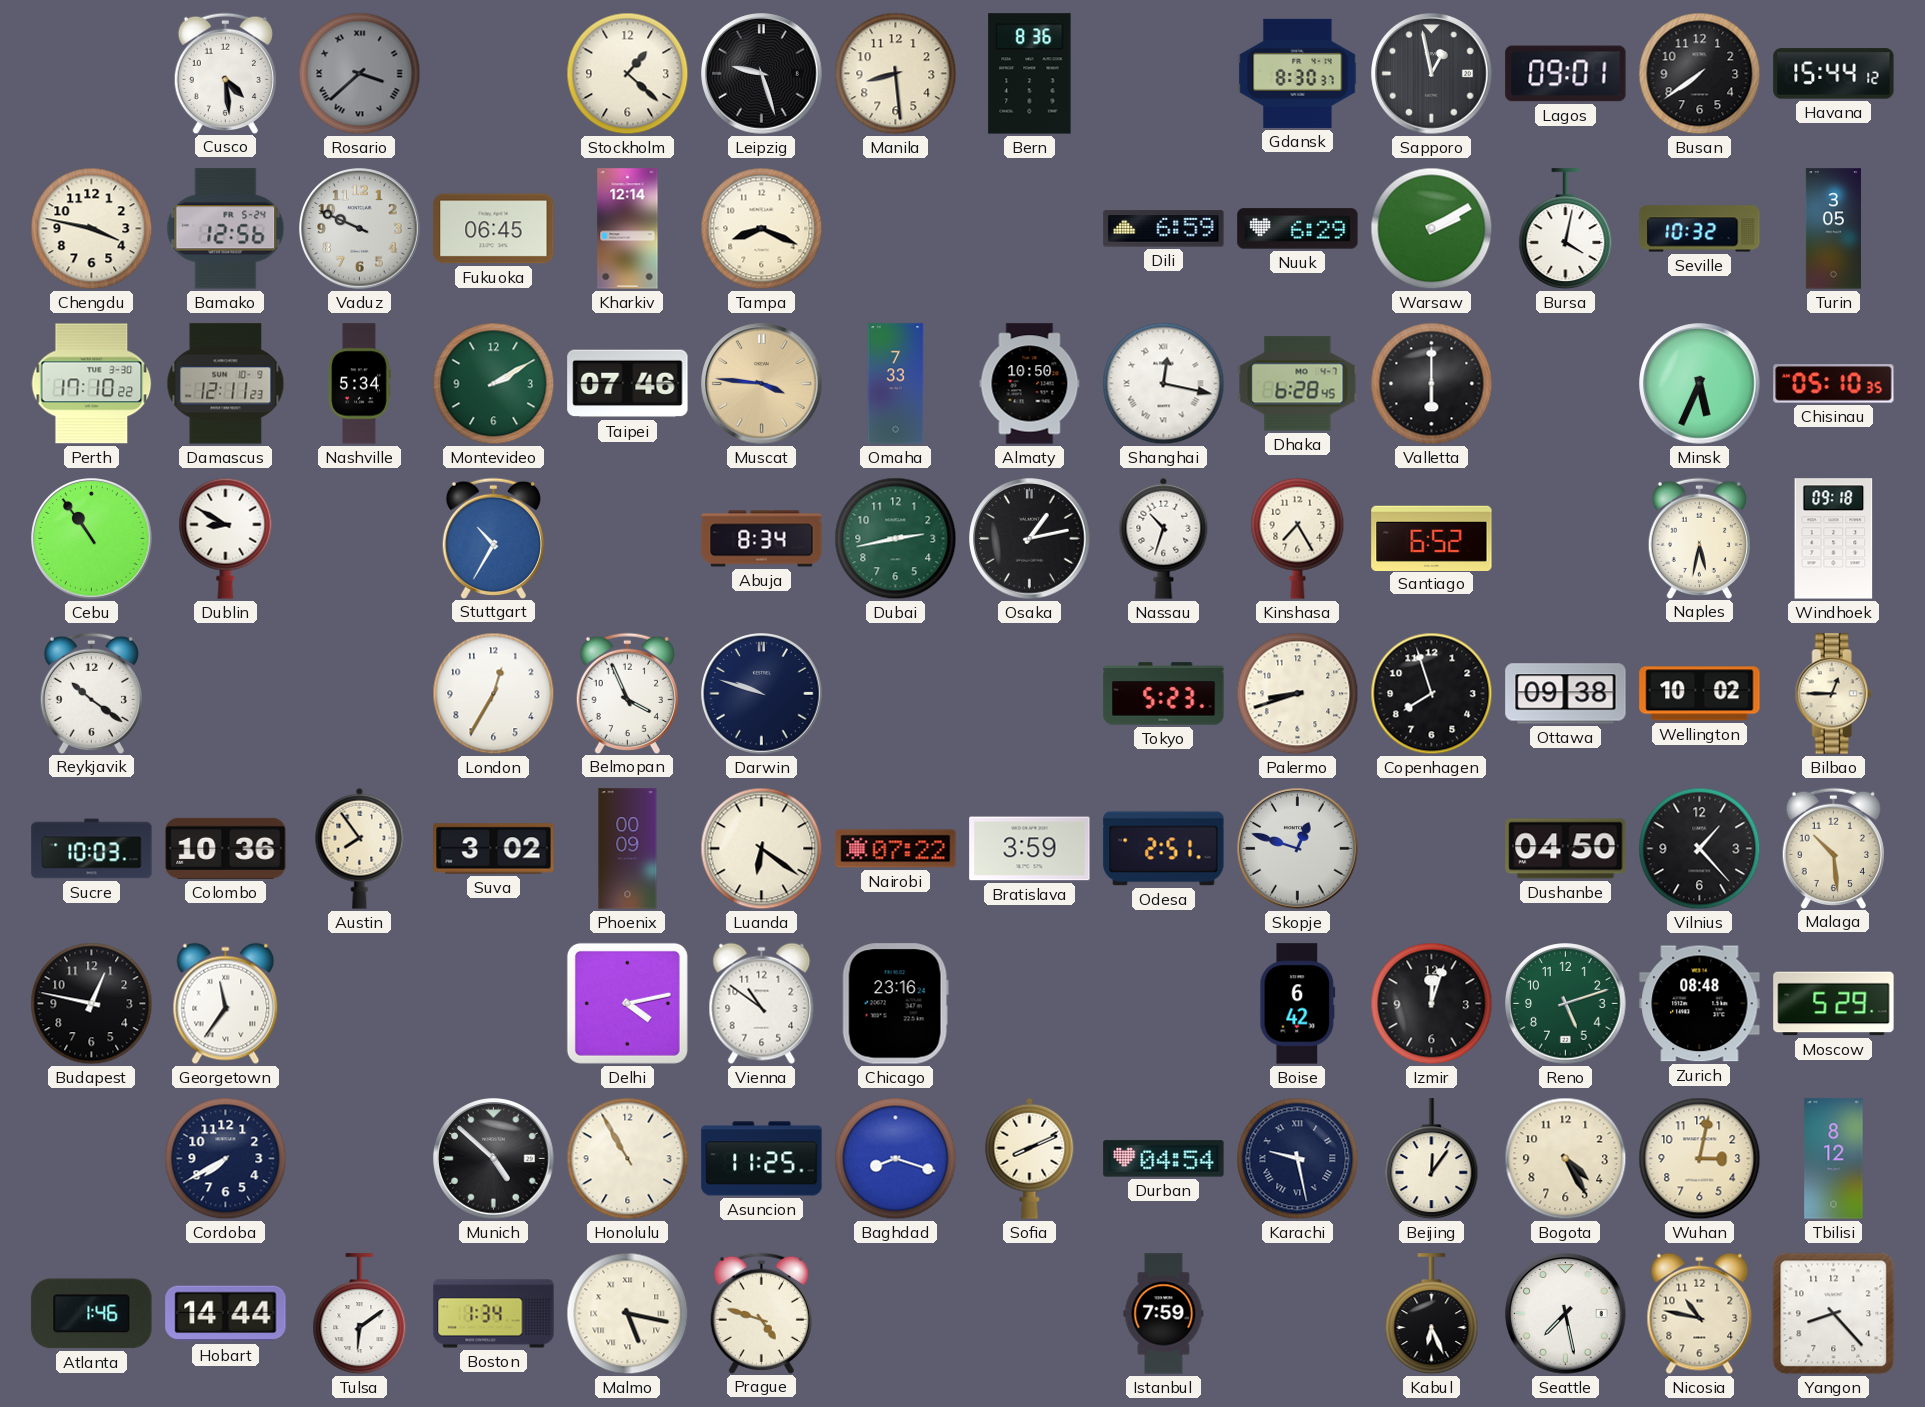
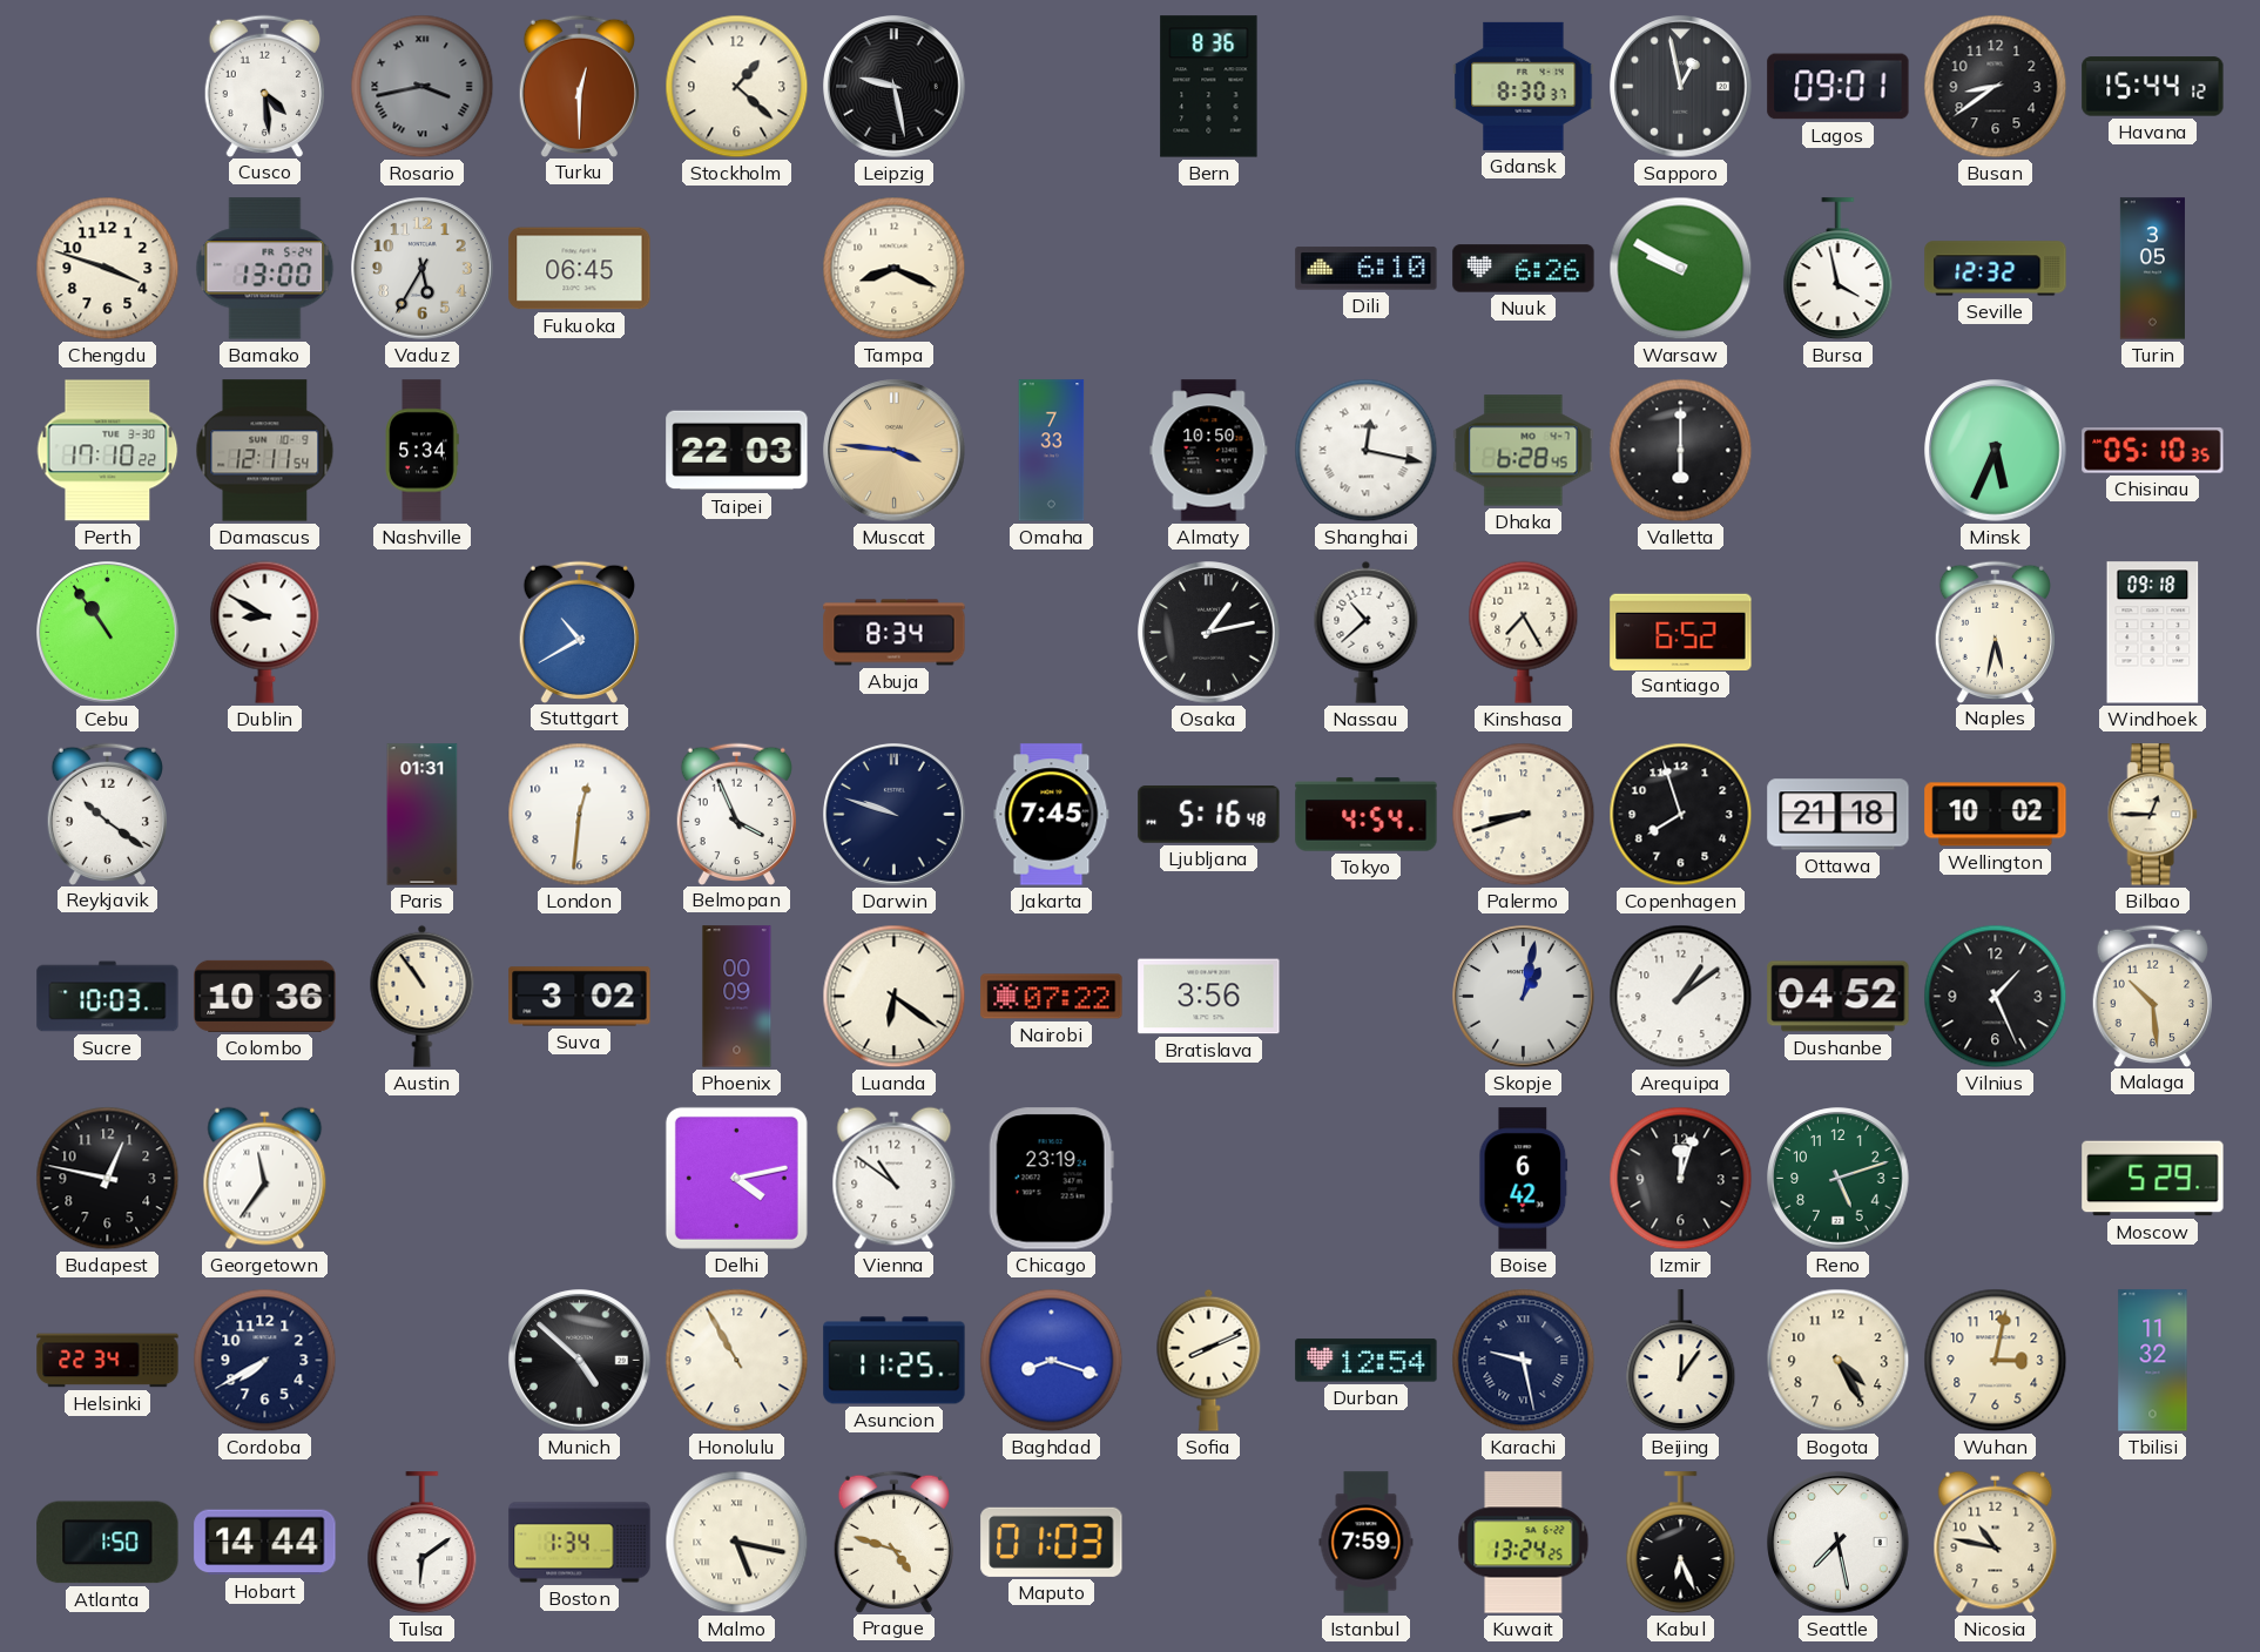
Rosario: 3:38 -> 3:43 (423, 87)
Turku: none -> 12:30 (579, 86)
Leipzig: 9:27 -> 9:28 (895, 87)
Manila: 8:29 -> none (896, 74)
Busan: 7:39 -> 8:39 (1996, 87)
Chengdu: 3:47 -> 3:48 (108, 269)
Bamako: 12:56 -> 13:00 (265, 269)
Vaduz: 9:49 -> 5:35 (423, 269)
Kharkiv: 12:14 -> none (628, 229)
Dili: 6:59 -> 6:10 (1367, 269)
Nuuk: 6:29 -> 6:26 (1524, 269)
Warsaw: 2:10 -> 9:50 (1681, 269)
Bursa: 4:02 -> 3:58 (1839, 269)
Seville: 10:32 -> 12:32 (1996, 269)
Damascus: 12:11:23 -> 12:11:54 (265, 451)
Montevideo: 2:10 -> none (494, 384)
Taipei: 07:46 -> 22:03 (737, 451)
Stuttgart: 10:35 -> 10:40 (579, 632)
Dubai: 2:43 -> none (896, 539)
Nassau: 10:33 -> 10:38 (1367, 632)
Paris: none -> 01:31 (423, 815)
London: 12:35 -> 12:31 (580, 815)
Jakarta: none -> 7:45 (1052, 815)
Ljubljana: none -> 5:16 (1209, 815)
Tokyo: 5:23 -> 4:54 (1367, 815)
Ottawa: 09:38 -> 21:18 (1839, 815)
Austin: 7:54 -> 10:54 (423, 996)
Bratislava: 3:59 -> 3:56 (1209, 997)
Odesa: 2:51 -> none (1164, 849)
Skopje: 12:48 -> 1:02 (1524, 997)
Arequipa: none -> 1:09 (1681, 997)
Dushanbe: 04:50 -> 04:52 (1839, 997)
Vilnius: 1:23 -> 1:26 (1996, 997)
Chicago: 23:16 -> 23:19 (1051, 1179)
Zurich: 08:48 -> none (1700, 1004)
Helsinki: none -> 22:34 (108, 1361)
Durban: 04:54 -> 12:54 (1367, 1361)
Tbilisi: 8:12 -> 11:32 (2153, 1361)
Atlanta: 1:46 -> 1:50 (108, 1543)
Maputo: none -> 01:03 (1052, 1542)
Kuwait: none -> 13:24 (1524, 1543)
Yangon: 8:23 -> none (1834, 1314)
